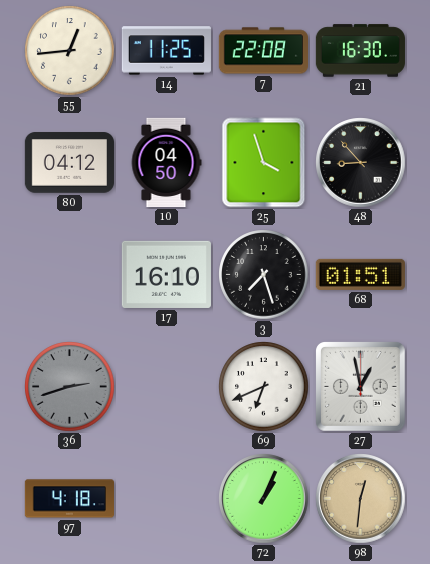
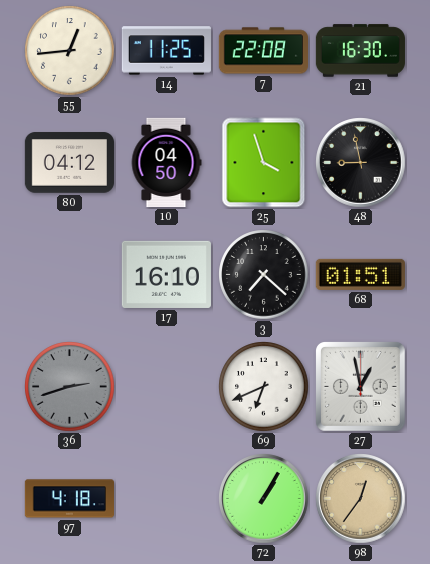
48: 8:53 -> 8:58 (361, 163)
3: 7:27 -> 7:22 (264, 275)
72: 1:04 -> 1:05 (264, 499)
98: 12:31 -> 12:36 (361, 499)
